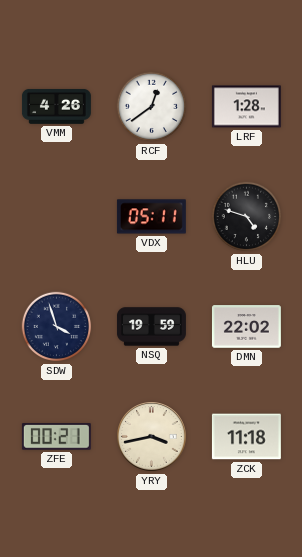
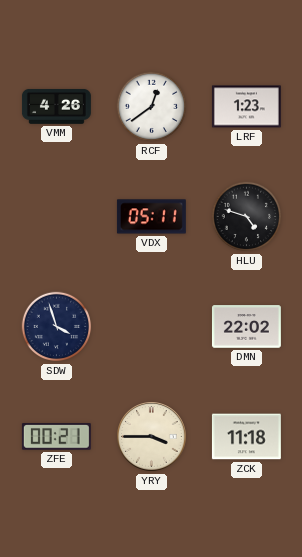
LRF: 1:28 -> 1:23 (246, 107)
NSQ: 19:59 -> none (151, 327)
YRY: 3:43 -> 3:45 (152, 437)
